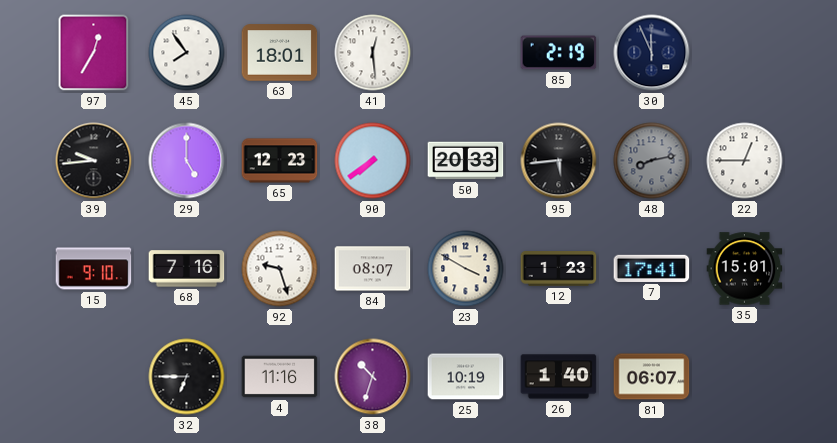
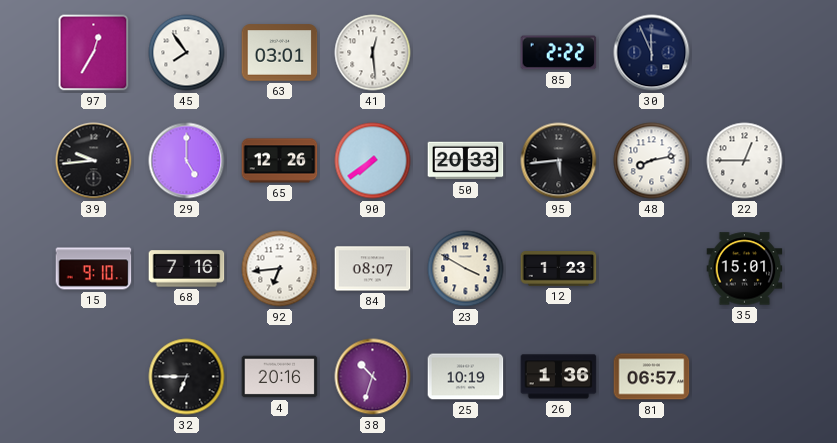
63: 18:01 -> 03:01 (280, 53)
85: 2:19 -> 2:22 (559, 53)
65: 12:23 -> 12:26 (280, 161)
48 dial: grey -> white (652, 161)
92: 9:27 -> 6:44 (280, 269)
7: 17:41 -> none (652, 268)
4: 11:16 -> 20:16 (280, 377)
26: 1:40 -> 1:36 (559, 377)
81: 06:07 -> 06:57 (652, 377)
